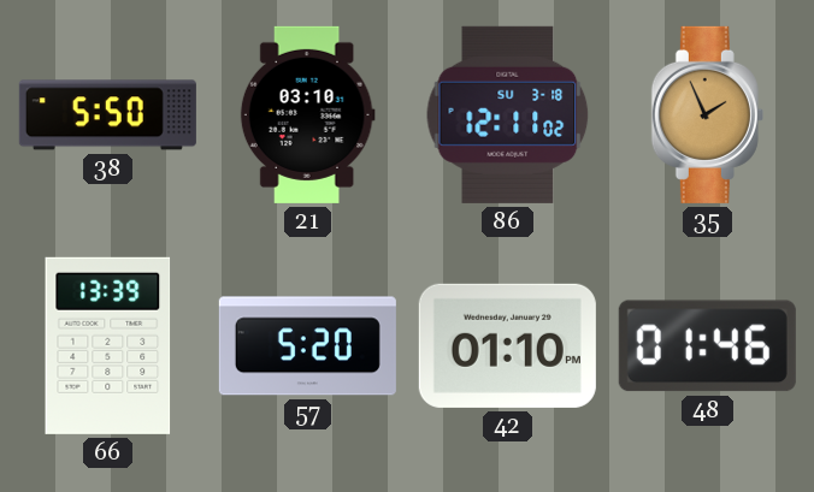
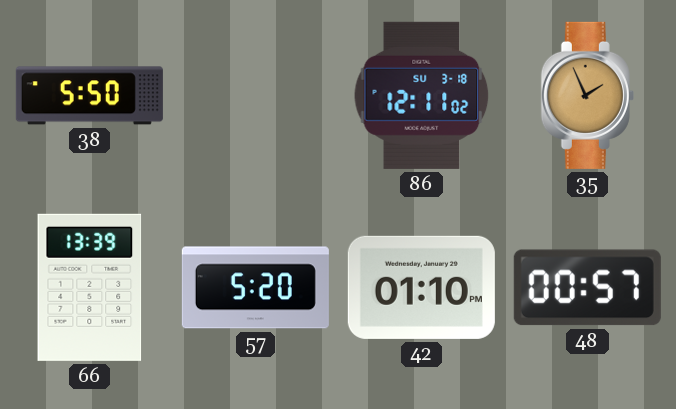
21: 03:10 -> none (307, 114)
48: 01:46 -> 00:57 (587, 288)
